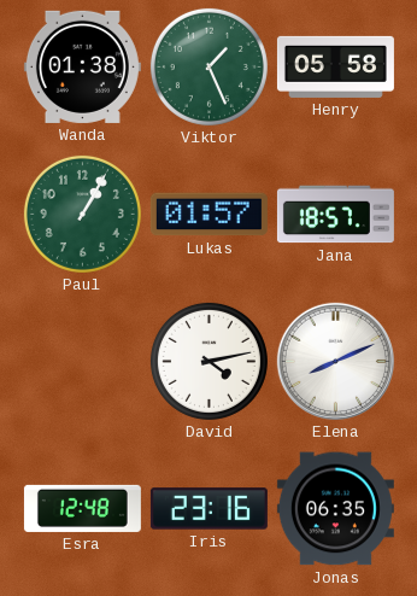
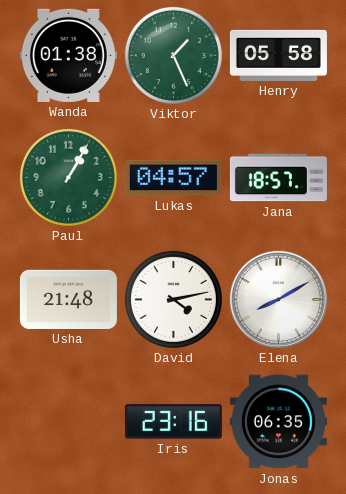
Lukas: 01:57 -> 04:57 (173, 178)
Usha: none -> 21:48 (68, 299)
Elena: 8:11 -> 8:10 (278, 299)
Esra: 12:48 -> none (82, 508)
